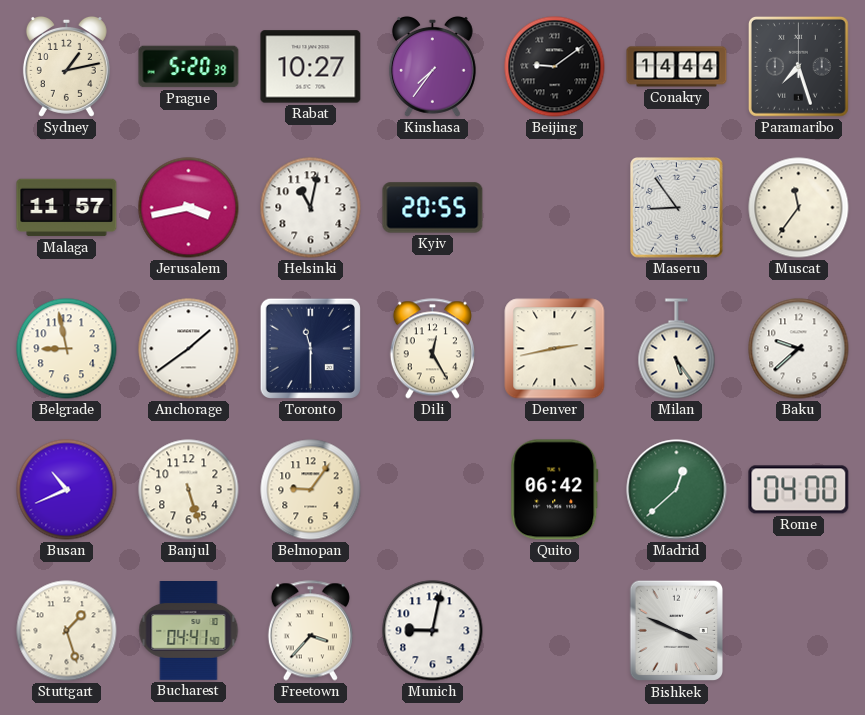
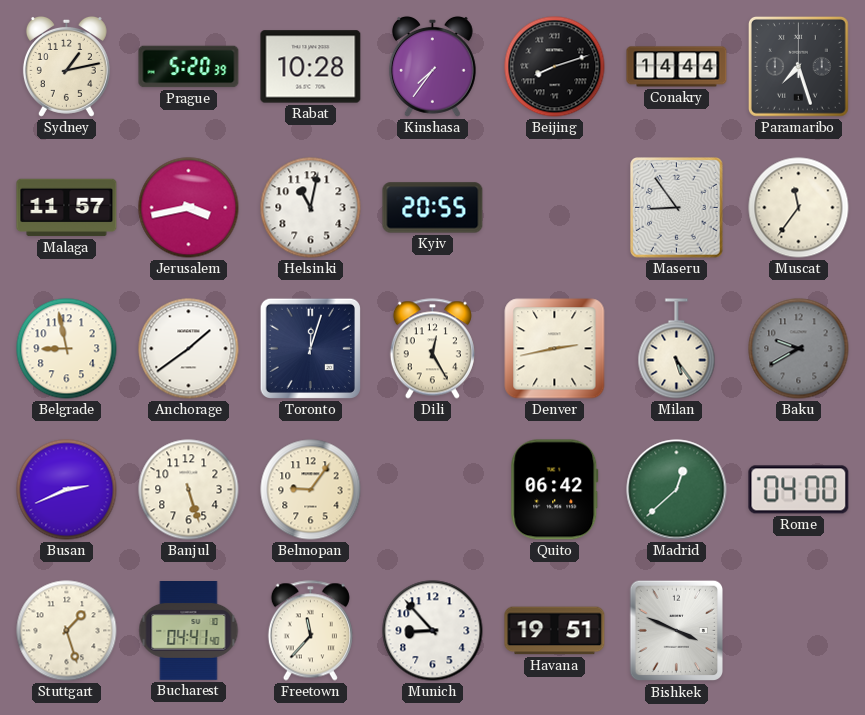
Rabat: 10:27 -> 10:28 (311, 67)
Beijing: 9:09 -> 8:12 (555, 67)
Toronto: 11:30 -> 12:03 (310, 348)
Baku: 9:38 -> 9:40 (799, 349)
Baku dial: white -> grey (799, 349)
Busan: 10:41 -> 2:41 (67, 490)
Freetown: 3:37 -> 11:37 (310, 631)
Munich: 9:02 -> 8:53 (433, 631)
Havana: none -> 19:51 (555, 631)
